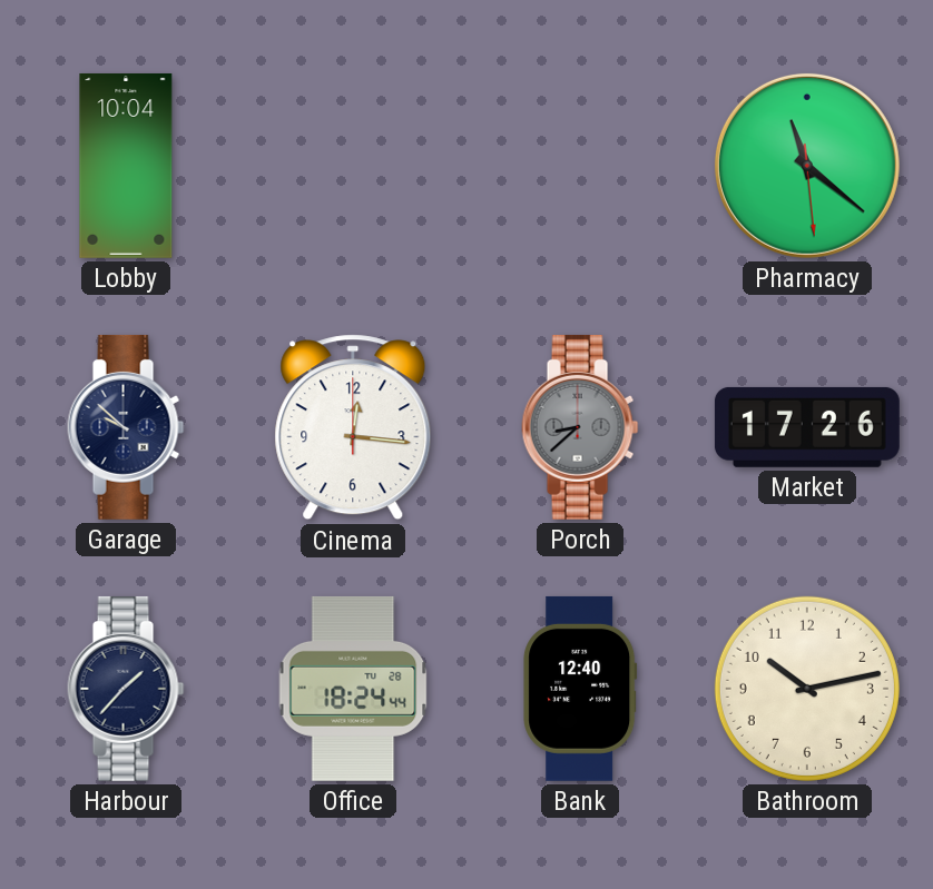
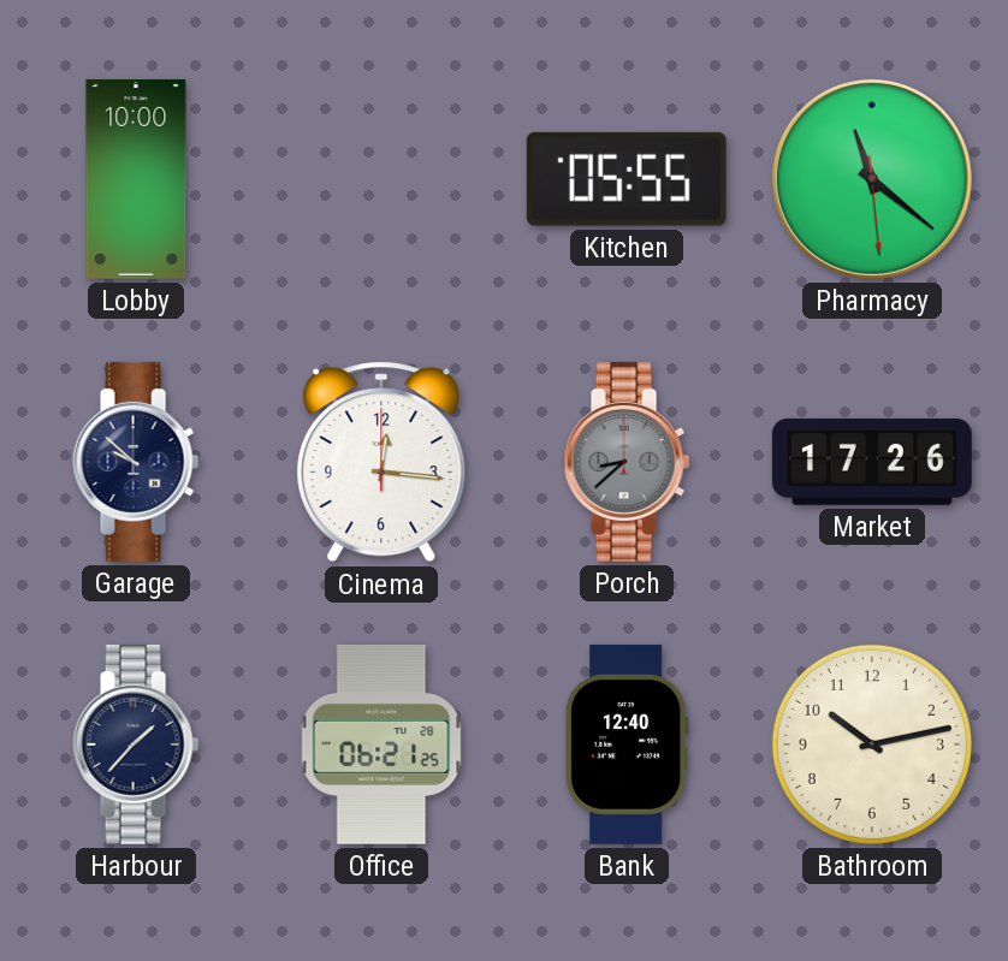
Lobby: 10:04 -> 10:00 (136, 179)
Kitchen: none -> 05:55 (627, 179)
Office: 18:24 -> 06:21 (381, 745)
